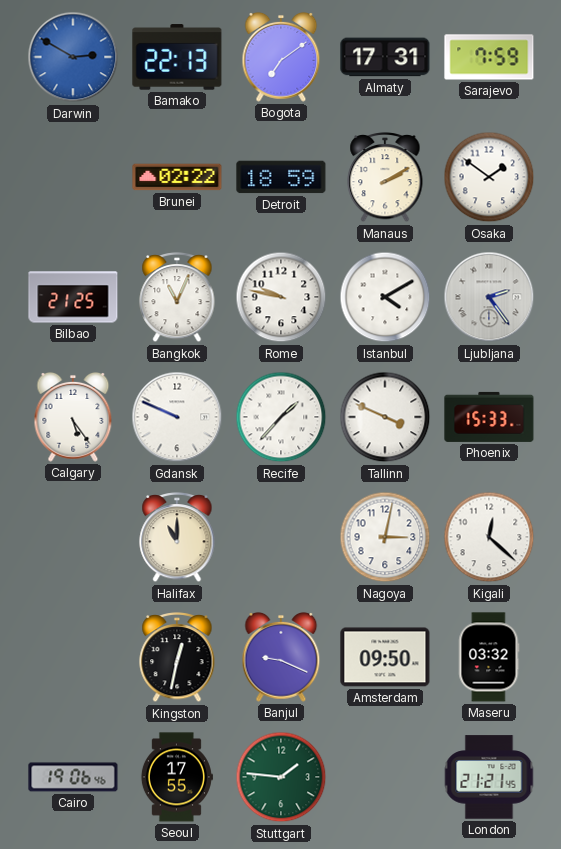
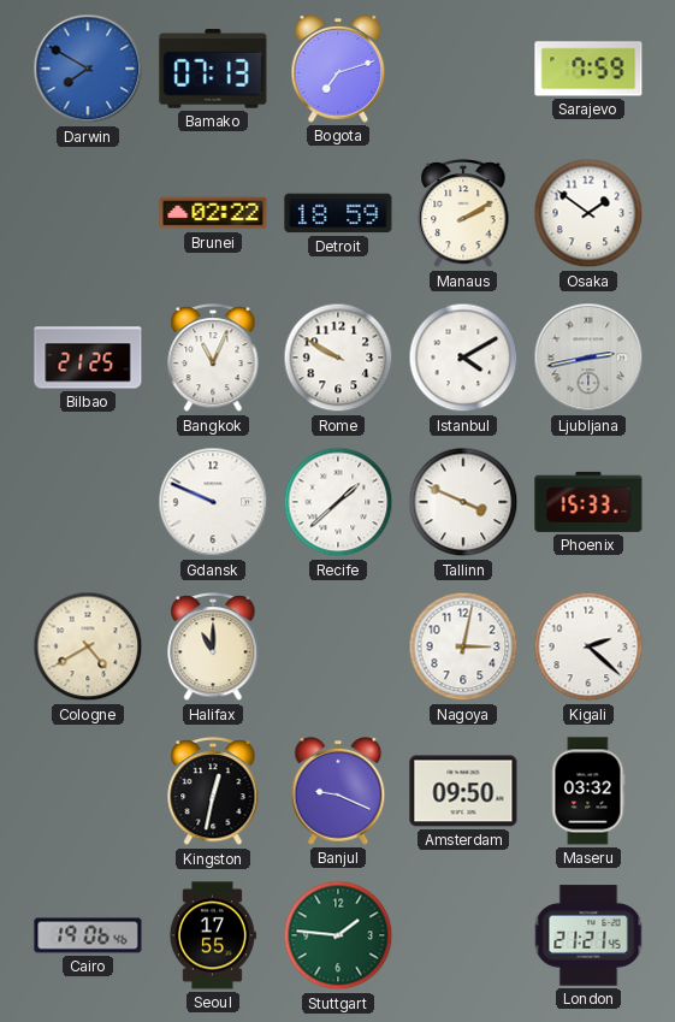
Darwin: 2:50 -> 7:50 (88, 69)
Bamako: 22:13 -> 07:13 (213, 69)
Bogota: 7:09 -> 7:12 (338, 69)
Almaty: 17:31 -> none (385, 57)
Rome: 9:47 -> 9:50 (338, 358)
Ljubljana: 2:24 -> 2:43 (588, 358)
Calgary: 5:24 -> none (73, 417)
Recife: 1:37 -> 1:38 (338, 502)
Cologne: none -> 4:40 (88, 646)
Kigali: 12:22 -> 2:22 (588, 646)
